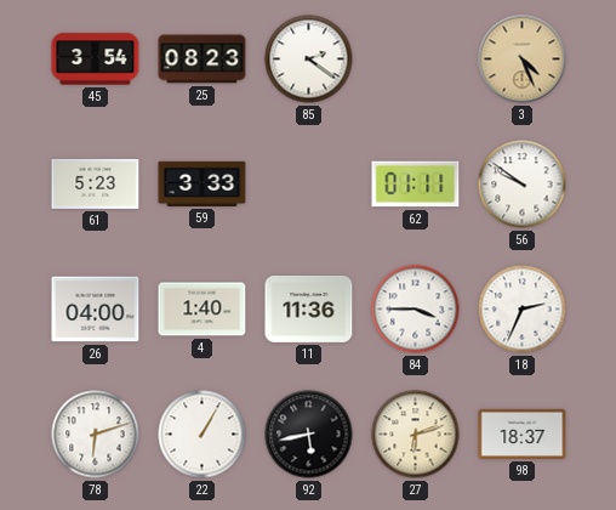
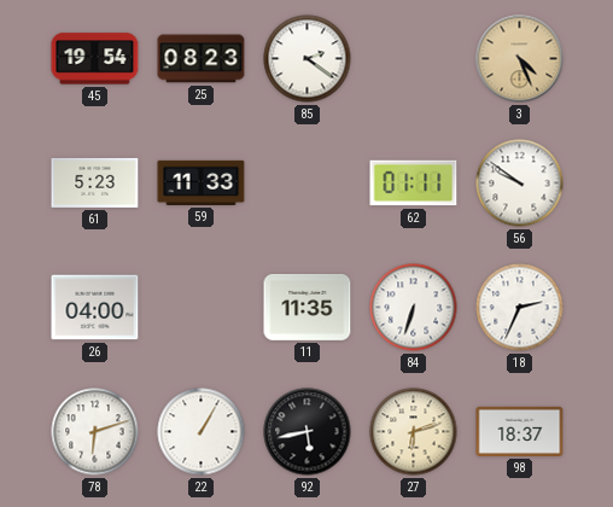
45: 3:54 -> 19:54 (95, 59)
59: 3:33 -> 11:33 (202, 182)
4: 1:40 -> none (203, 310)
11: 11:36 -> 11:35 (308, 307)
84: 3:45 -> 6:33 (414, 308)
